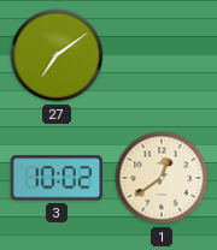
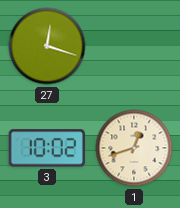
27: 7:09 -> 12:18 (47, 46)
1: 12:39 -> 12:42 (134, 148)
